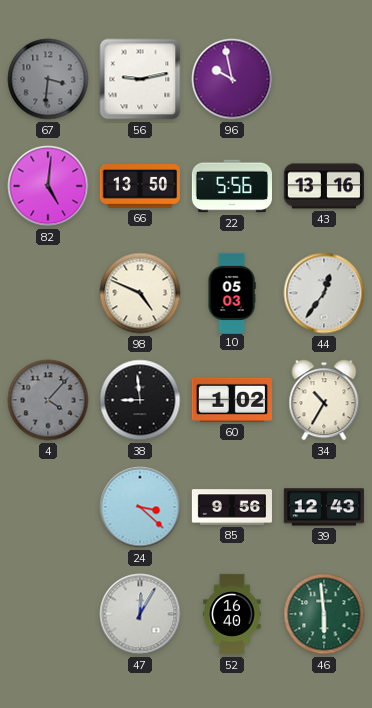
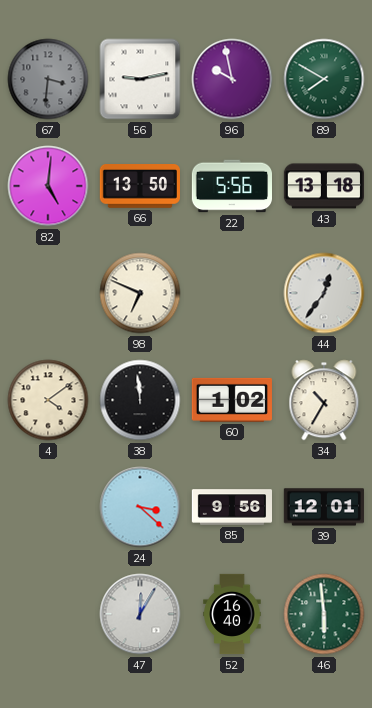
89: none -> 7:50 (324, 79)
43: 13:16 -> 13:18 (323, 186)
98: 4:49 -> 6:49 (140, 293)
10: 05:03 -> none (232, 292)
4: 4:07 -> 4:09 (48, 400)
4 dial: grey -> cream (48, 400)
38: 8:59 -> 11:59 (140, 400)
39: 12:43 -> 12:01 (324, 507)
